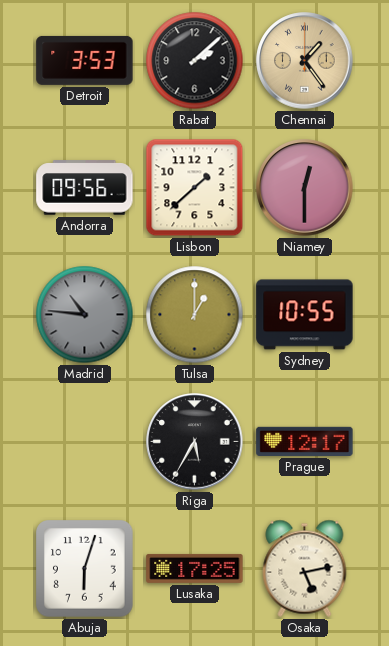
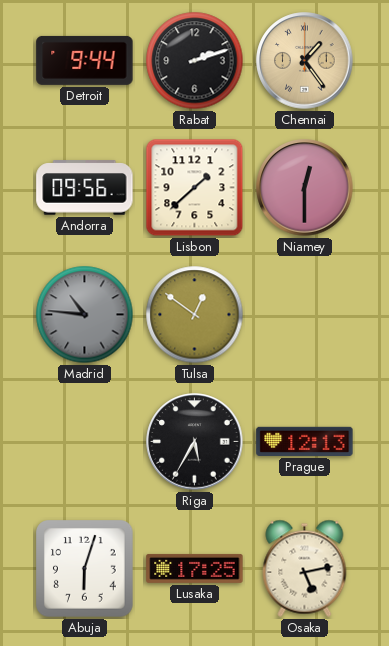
Detroit: 3:53 -> 9:44 (85, 60)
Rabat: 2:08 -> 2:12 (195, 61)
Tulsa: 1:00 -> 12:51 (195, 315)
Sydney: 10:55 -> none (305, 315)
Prague: 12:17 -> 12:13 (305, 441)
